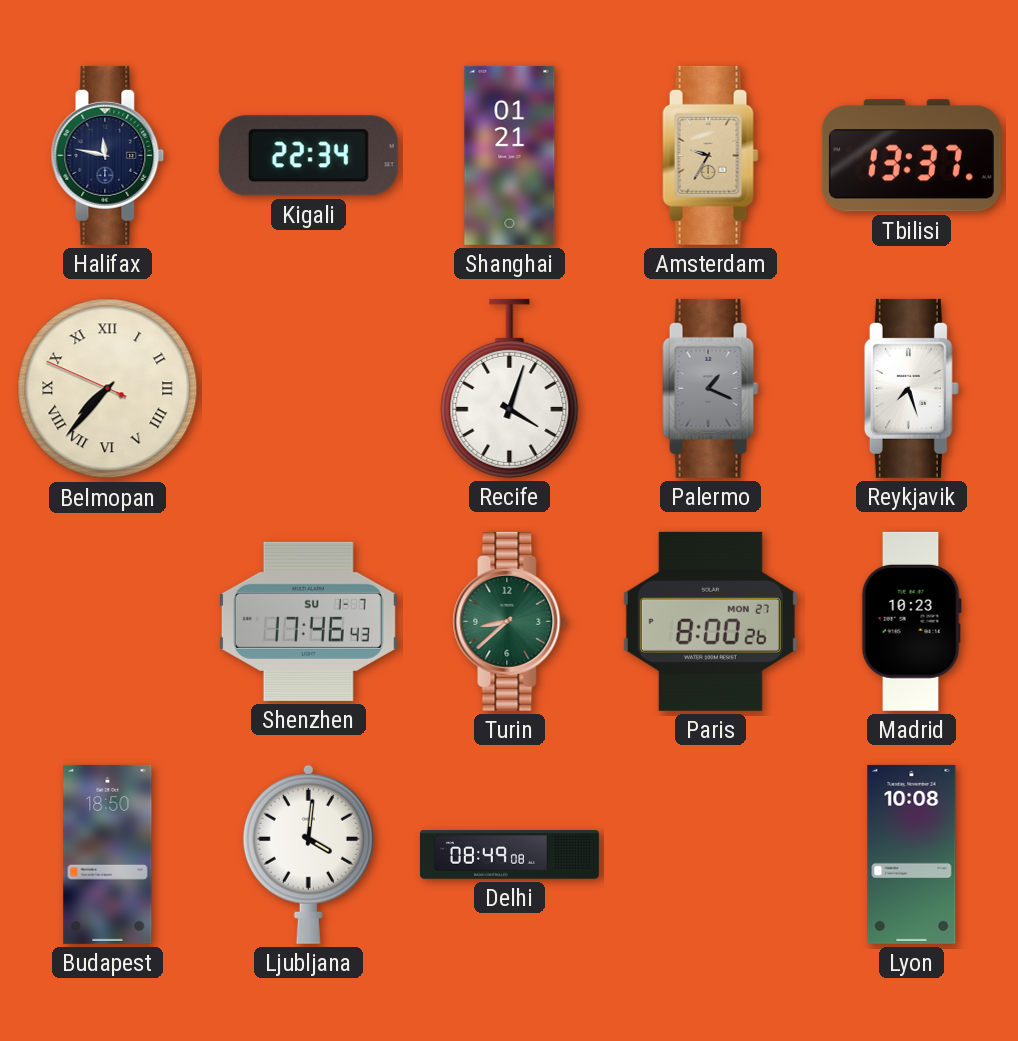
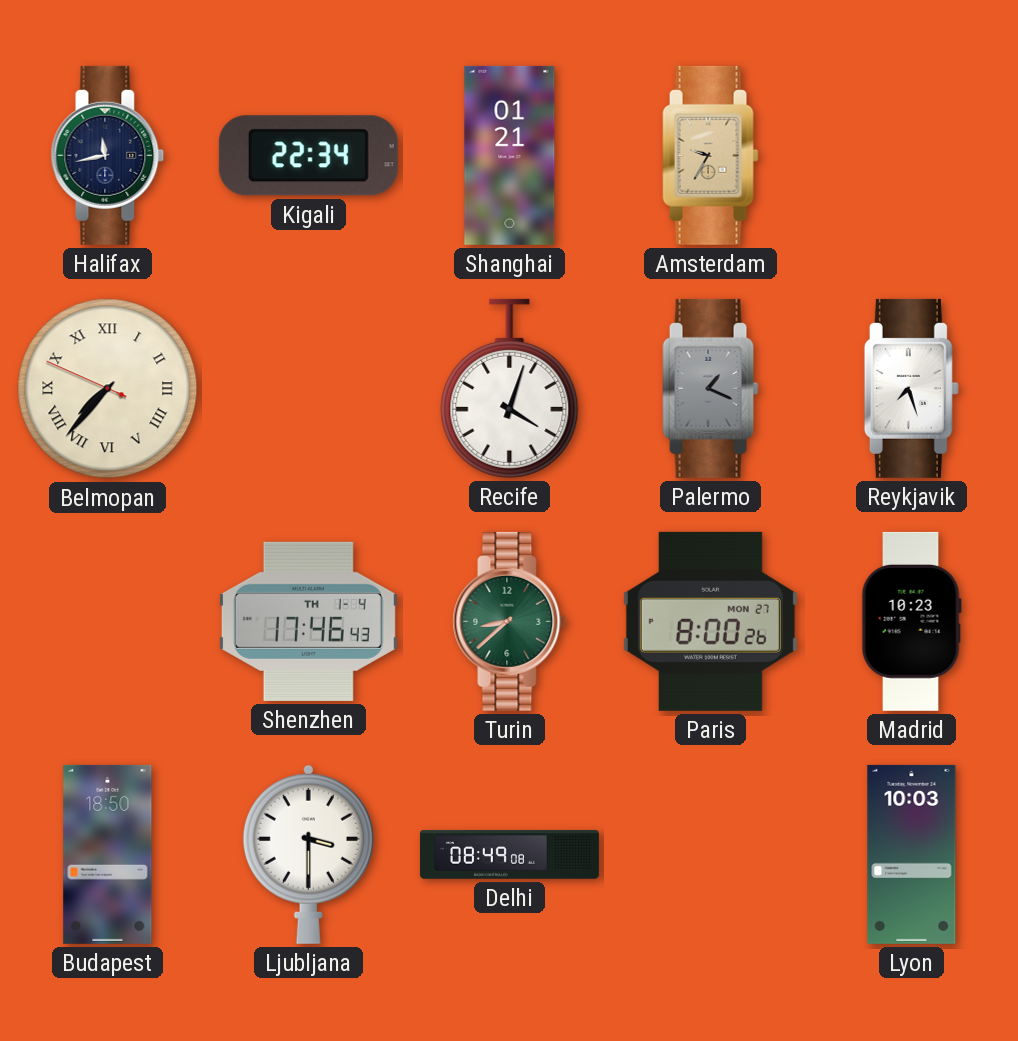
Halifax: 11:47 -> 11:43 (108, 155)
Tbilisi: 13:37 -> none (911, 156)
Shenzhen date: SU 1-7 -> TH 1-4 (308, 621)
Ljubljana: 4:01 -> 3:30 (308, 854)
Lyon: 10:08 -> 10:03 (912, 854)
